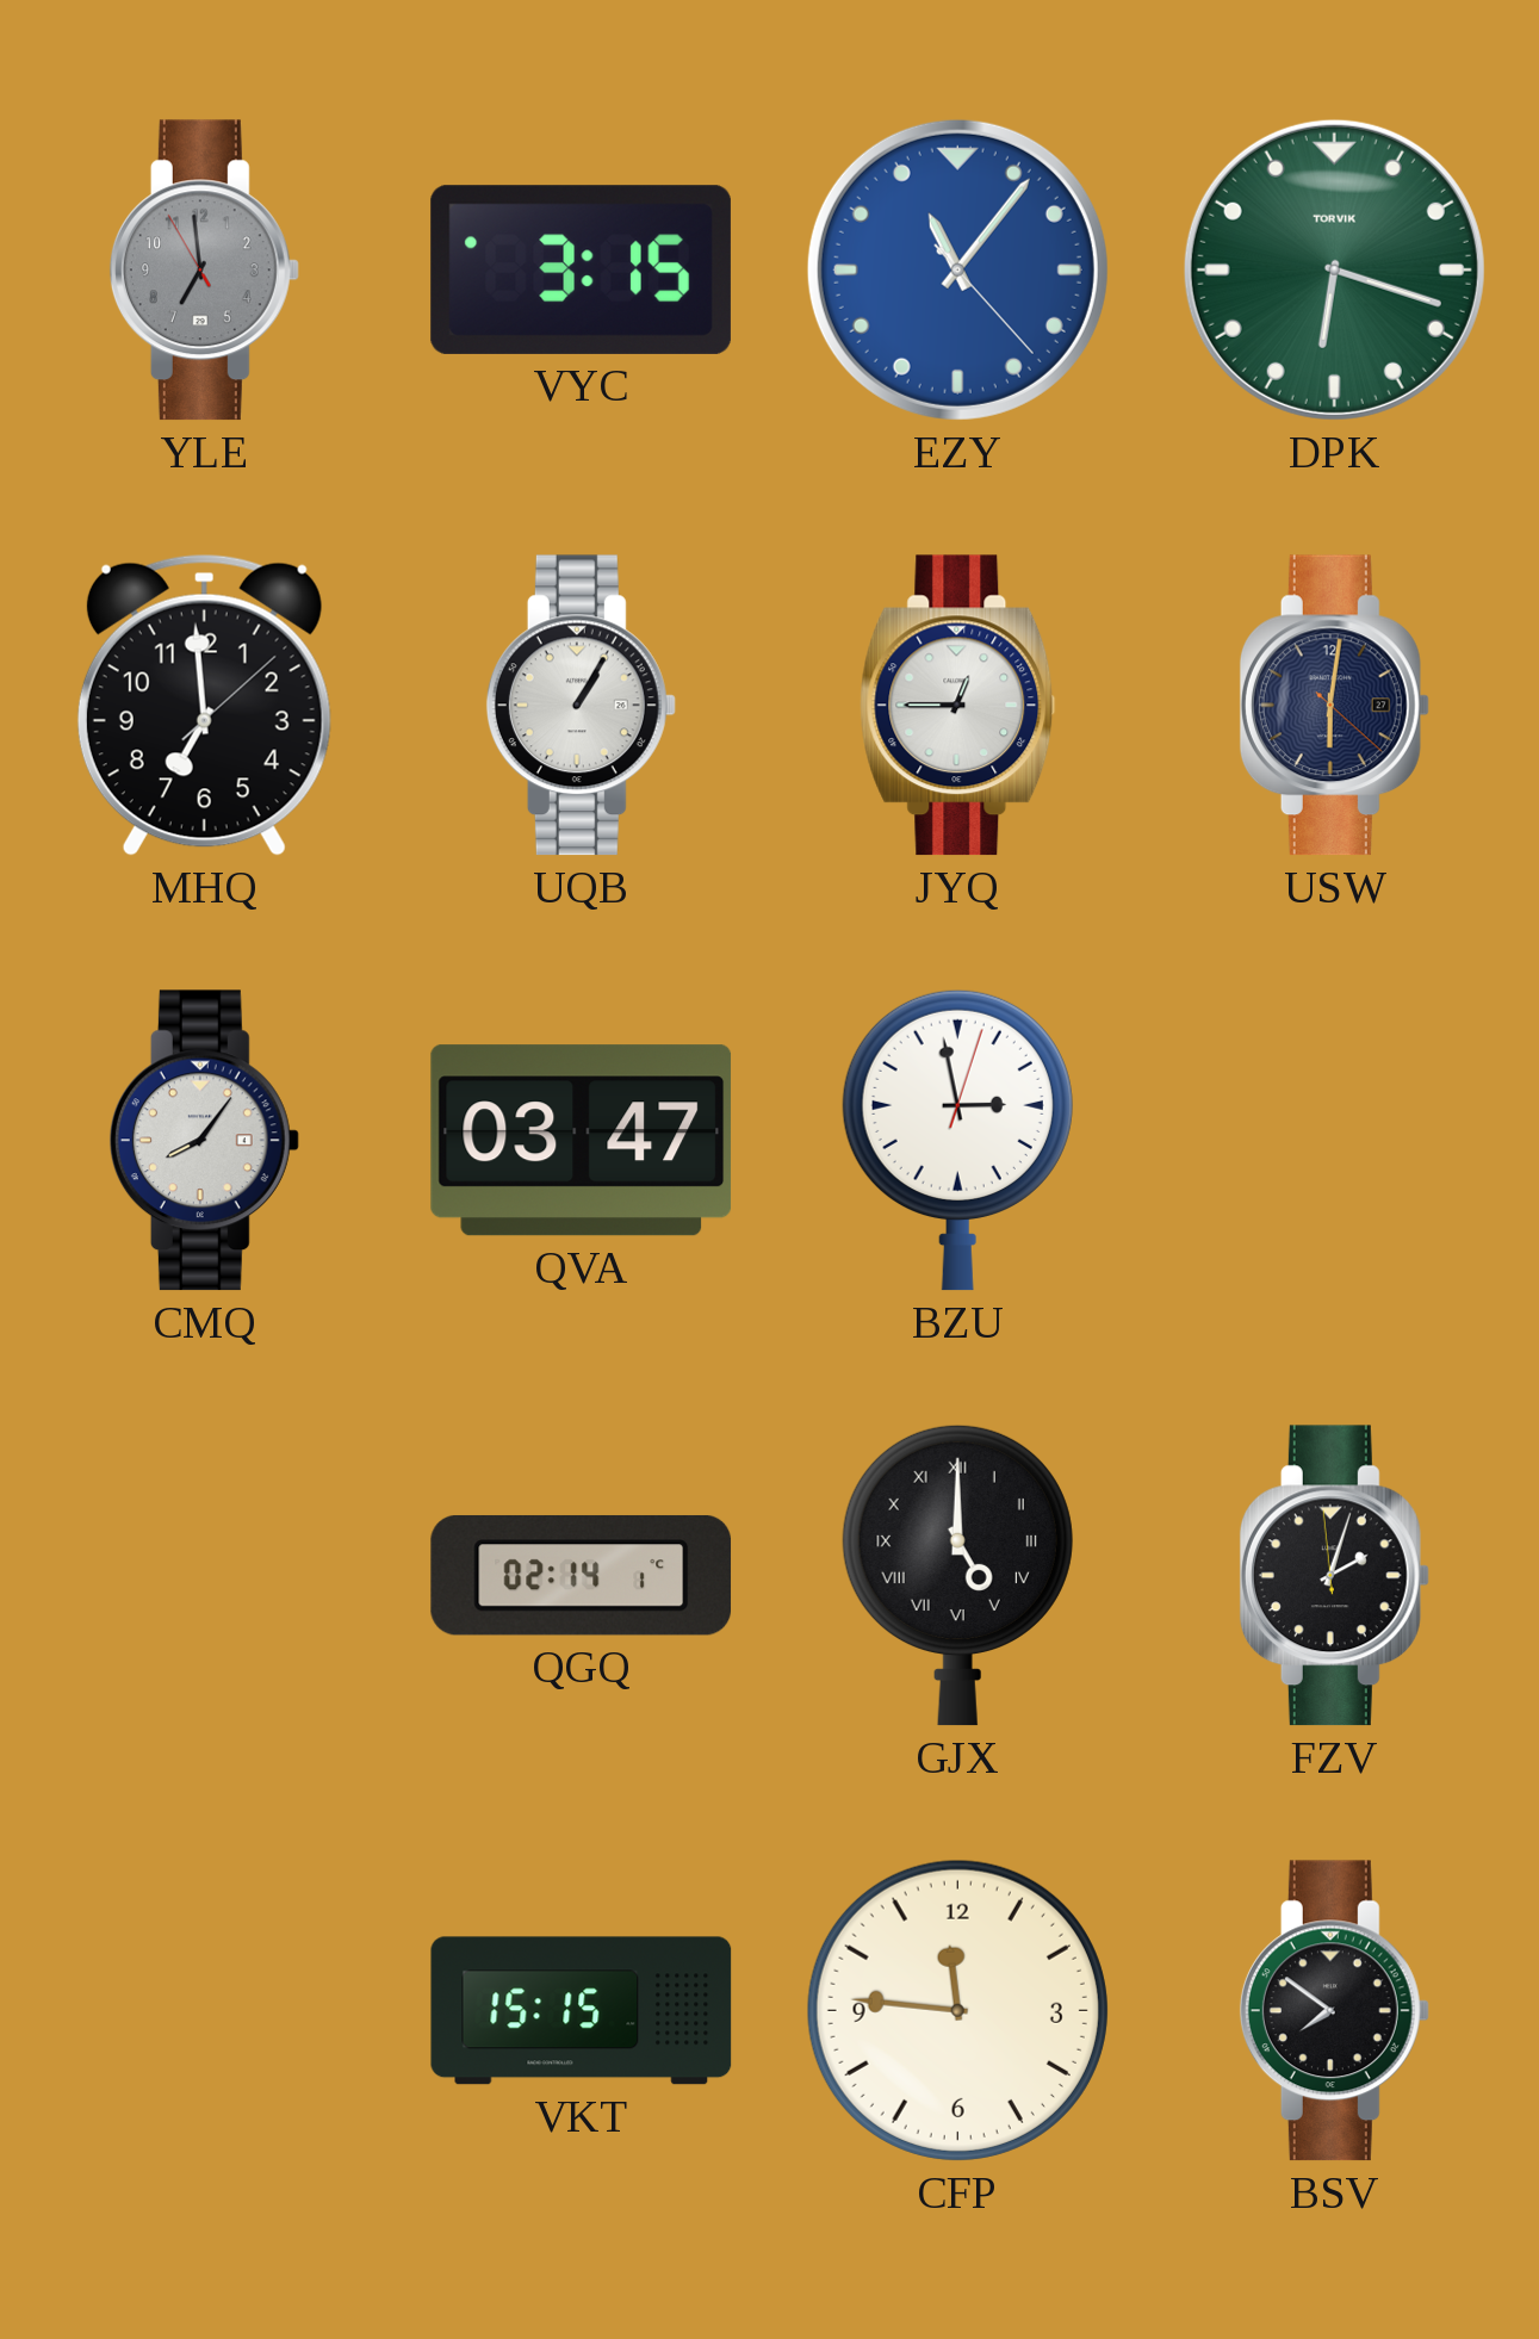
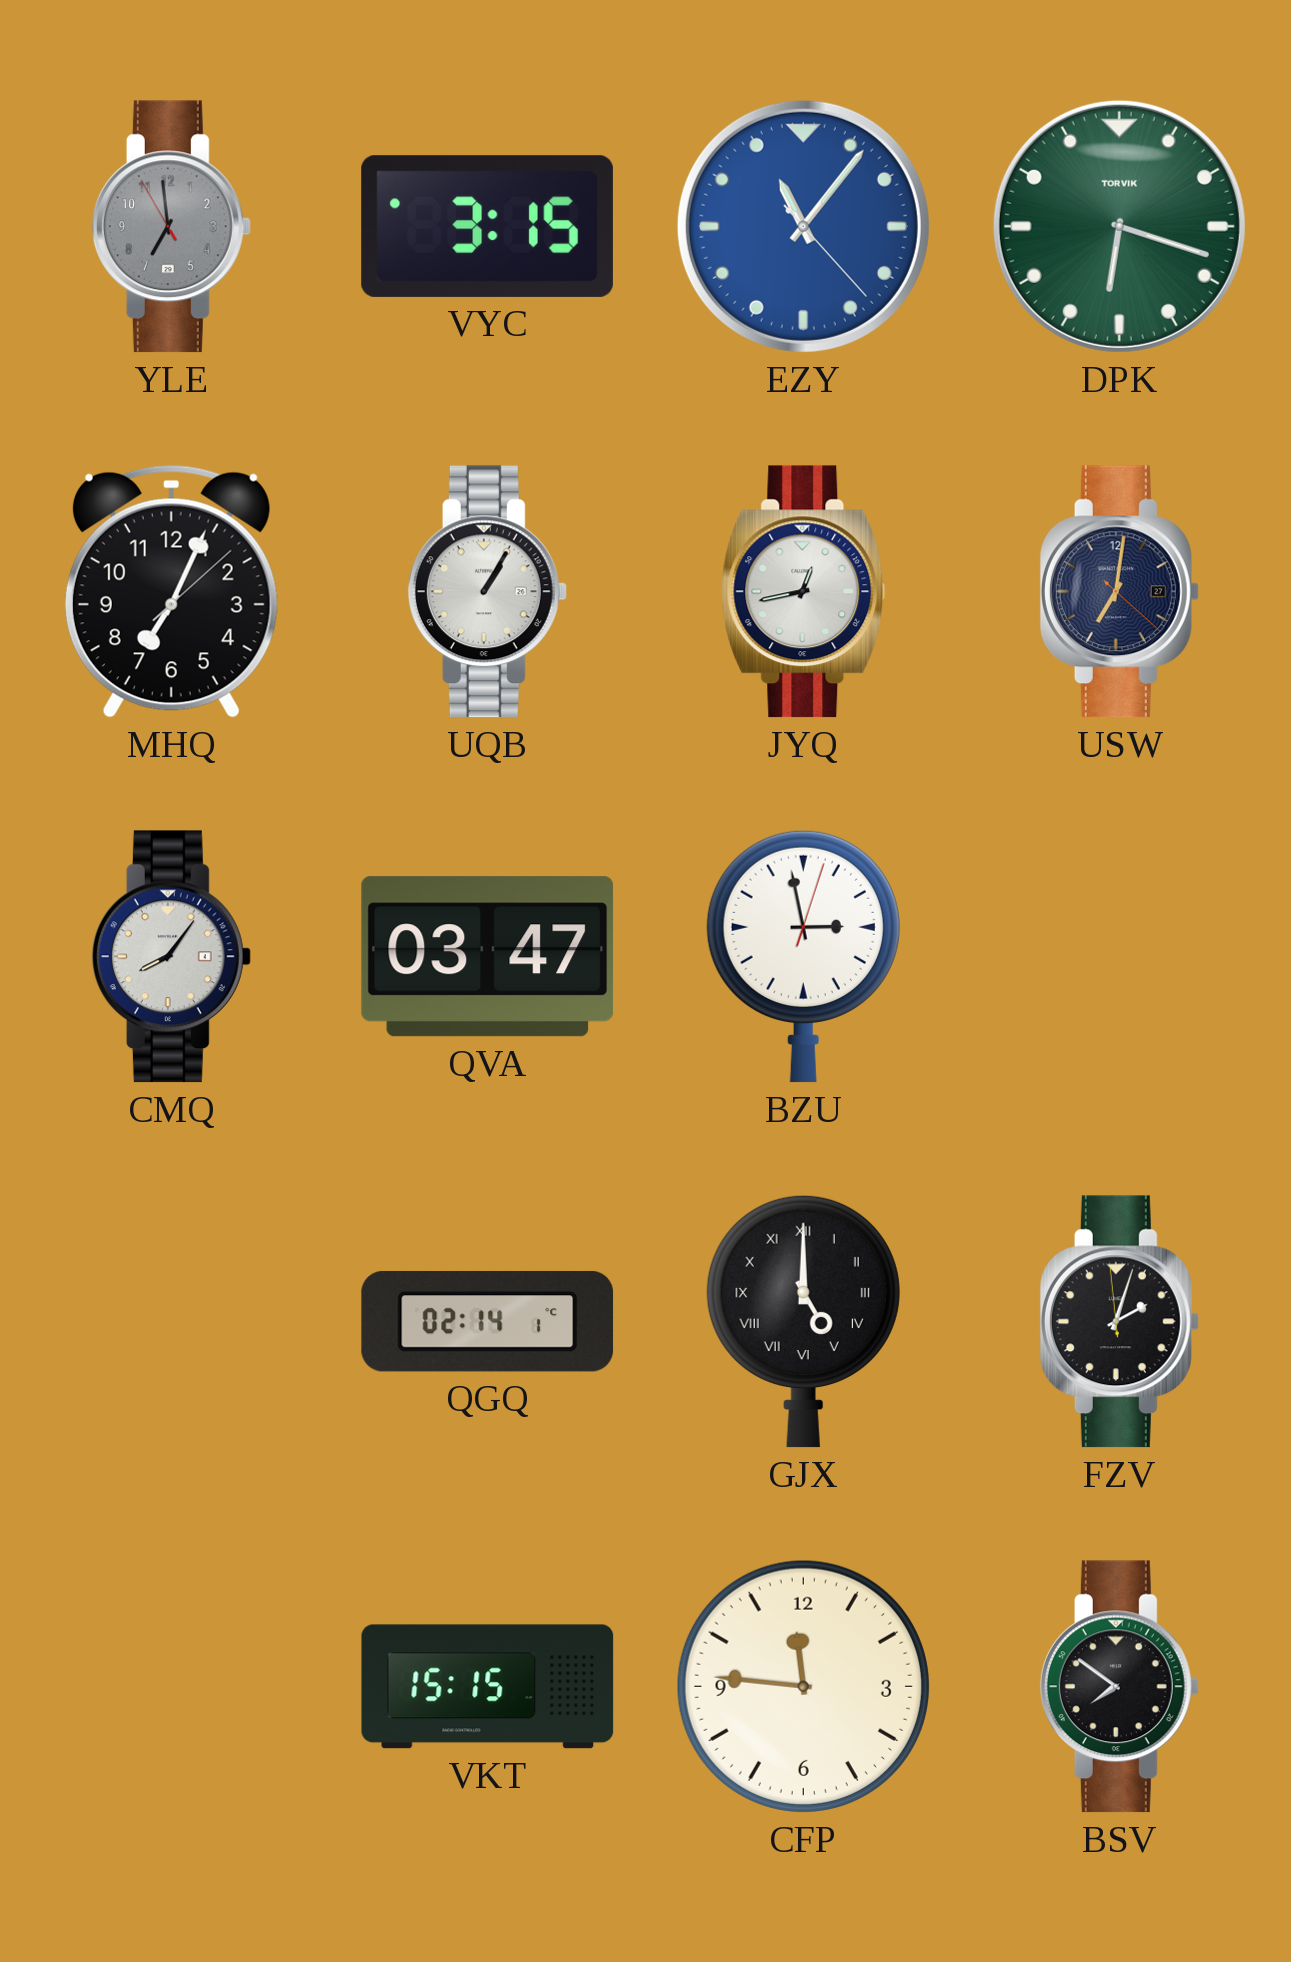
MHQ: 6:59 -> 7:04 (171, 591)
JYQ: 12:45 -> 12:43 (804, 592)
USW: 6:01 -> 7:01 (1119, 592)
